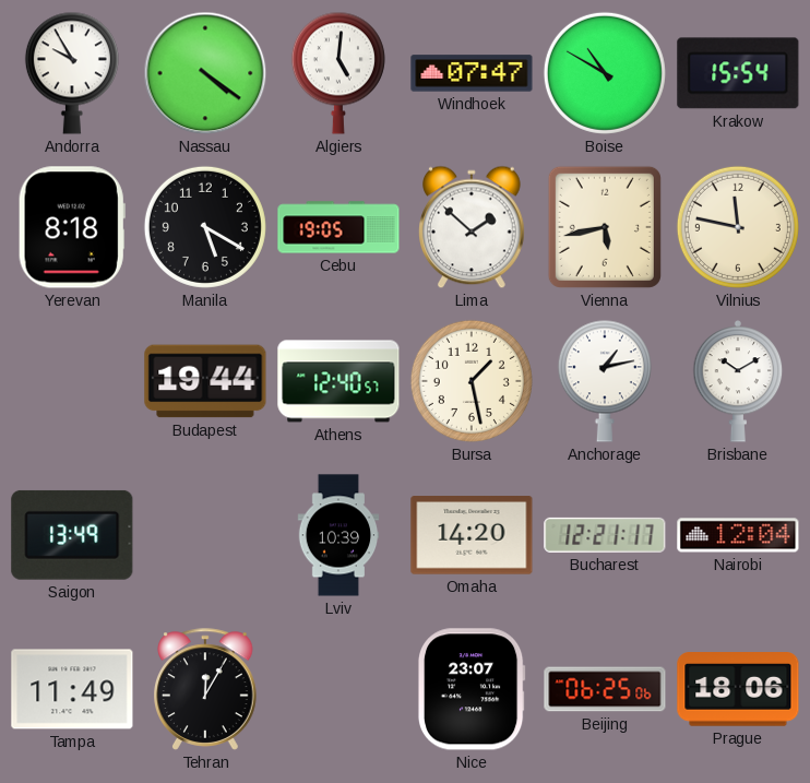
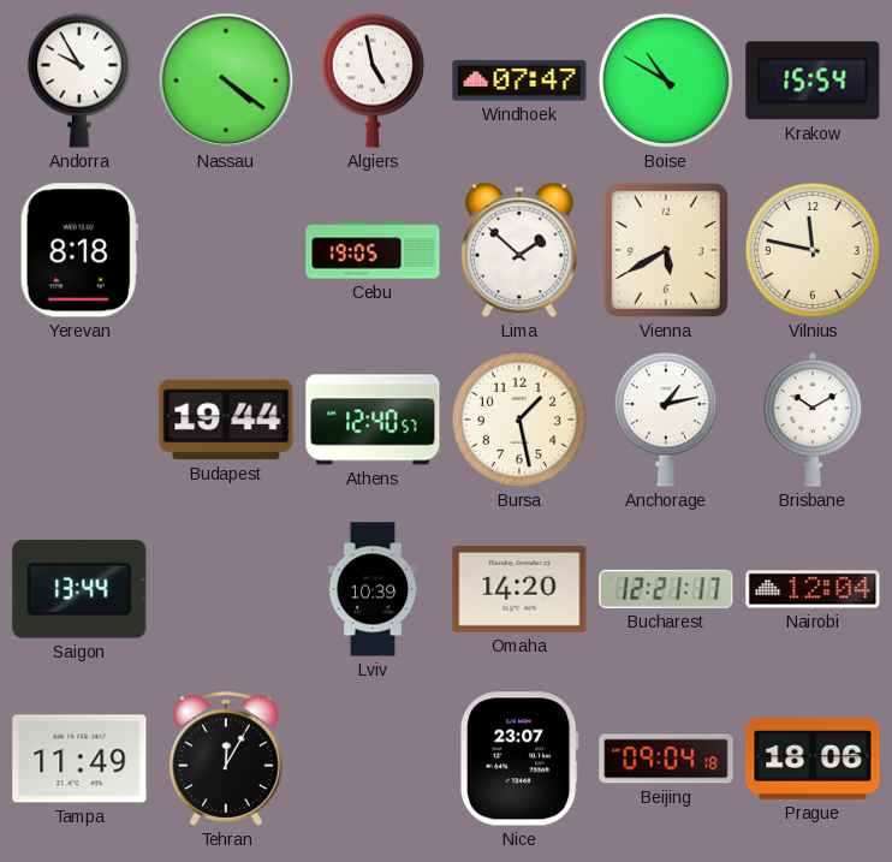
Algiers: 5:01 -> 4:58 (373, 81)
Manila: 5:20 -> none (205, 227)
Vienna: 5:43 -> 5:40 (666, 250)
Saigon: 13:49 -> 13:44 (79, 589)
Beijing: 06:25 -> 09:04 (666, 759)
